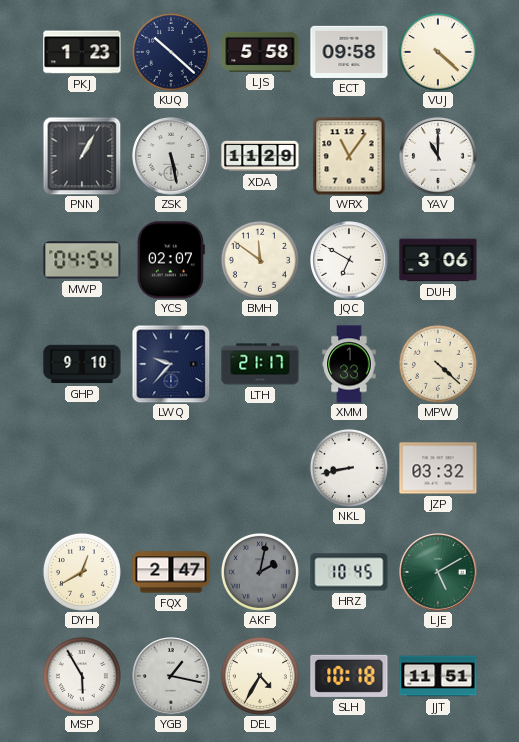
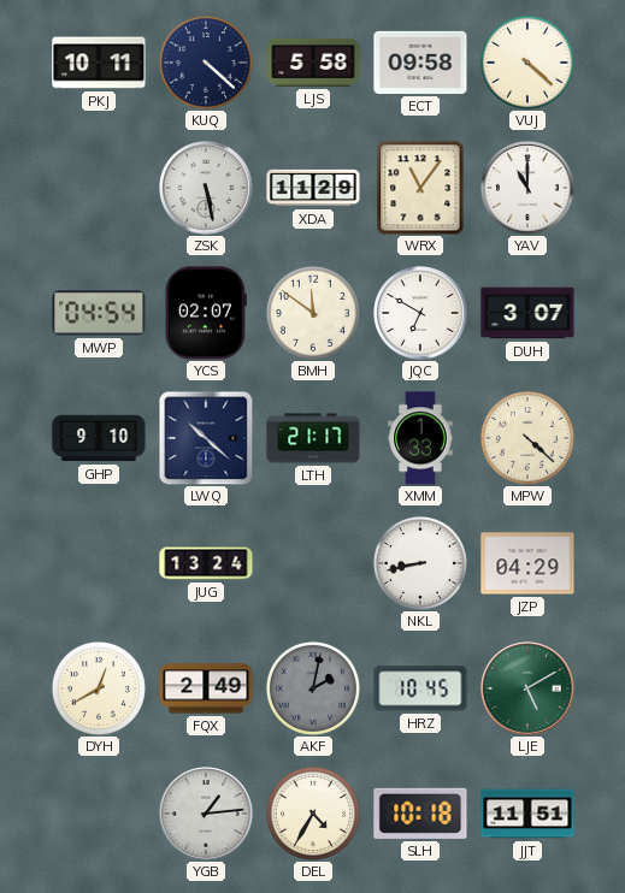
PKJ: 1:23 -> 10:11 (99, 63)
KUQ: 10:22 -> 4:22 (206, 63)
PNN: 1:05 -> none (82, 156)
DUH: 3:06 -> 3:07 (527, 313)
LWQ: 9:37 -> 10:22 (206, 438)
JUG: none -> 13:24 (206, 563)
JZP: 03:32 -> 04:29 (527, 563)
FQX: 2:47 -> 2:49 (206, 688)
MSP: 5:55 -> none (82, 676)
YGB: 1:17 -> 1:14 (206, 814)
